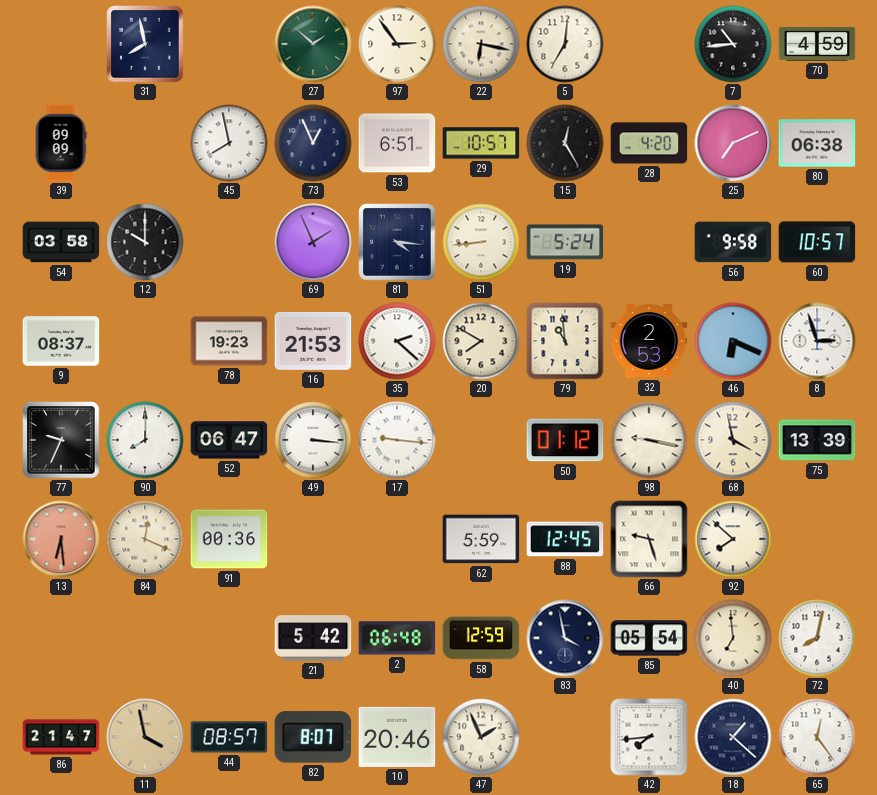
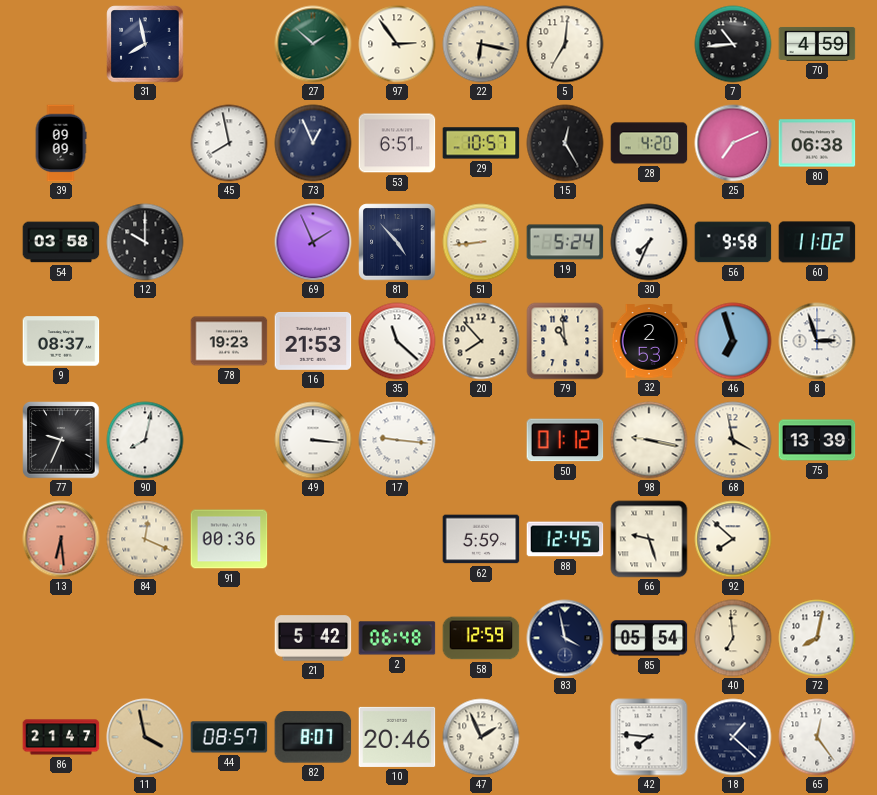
81: 4:16 -> 4:53 (397, 242)
30: none -> 7:34 (649, 242)
60: 10:57 -> 11:02 (817, 242)
35: 2:22 -> 11:22 (397, 341)
20: 7:50 -> 7:53 (481, 341)
46: 6:19 -> 6:57 (733, 341)
90: 8:00 -> 8:02 (145, 440)
52: 06:47 -> none (229, 440)
42: 7:44 -> 7:46 (649, 737)
